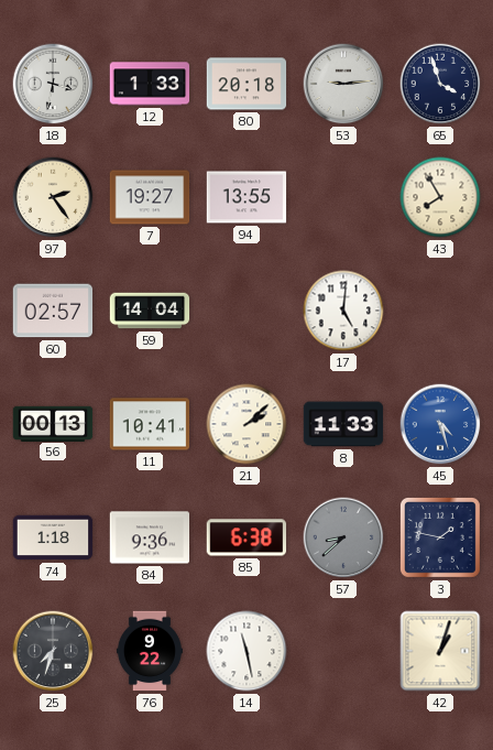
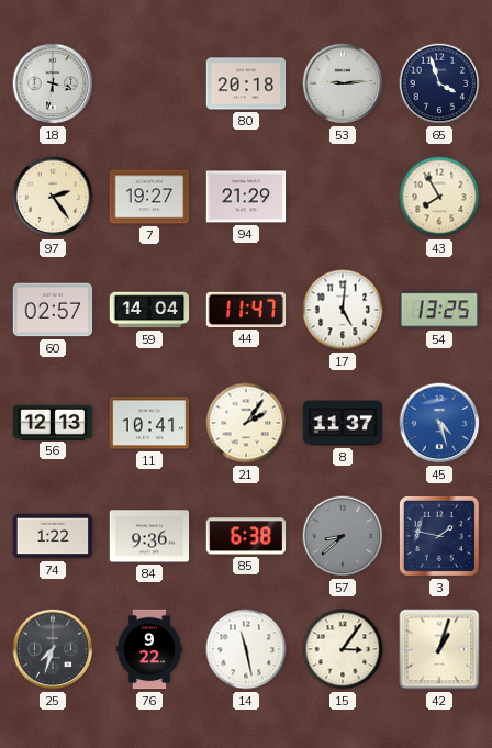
12: 1:33 -> none (150, 84)
94: 13:55 -> 21:29 (246, 197)
44: none -> 11:47 (246, 310)
54: none -> 13:25 (439, 310)
56: 00:13 -> 12:13 (53, 422)
21: 2:08 -> 2:06 (246, 423)
8: 11:33 -> 11:37 (343, 423)
74: 1:18 -> 1:22 (53, 536)
15: none -> 3:06 (343, 649)
